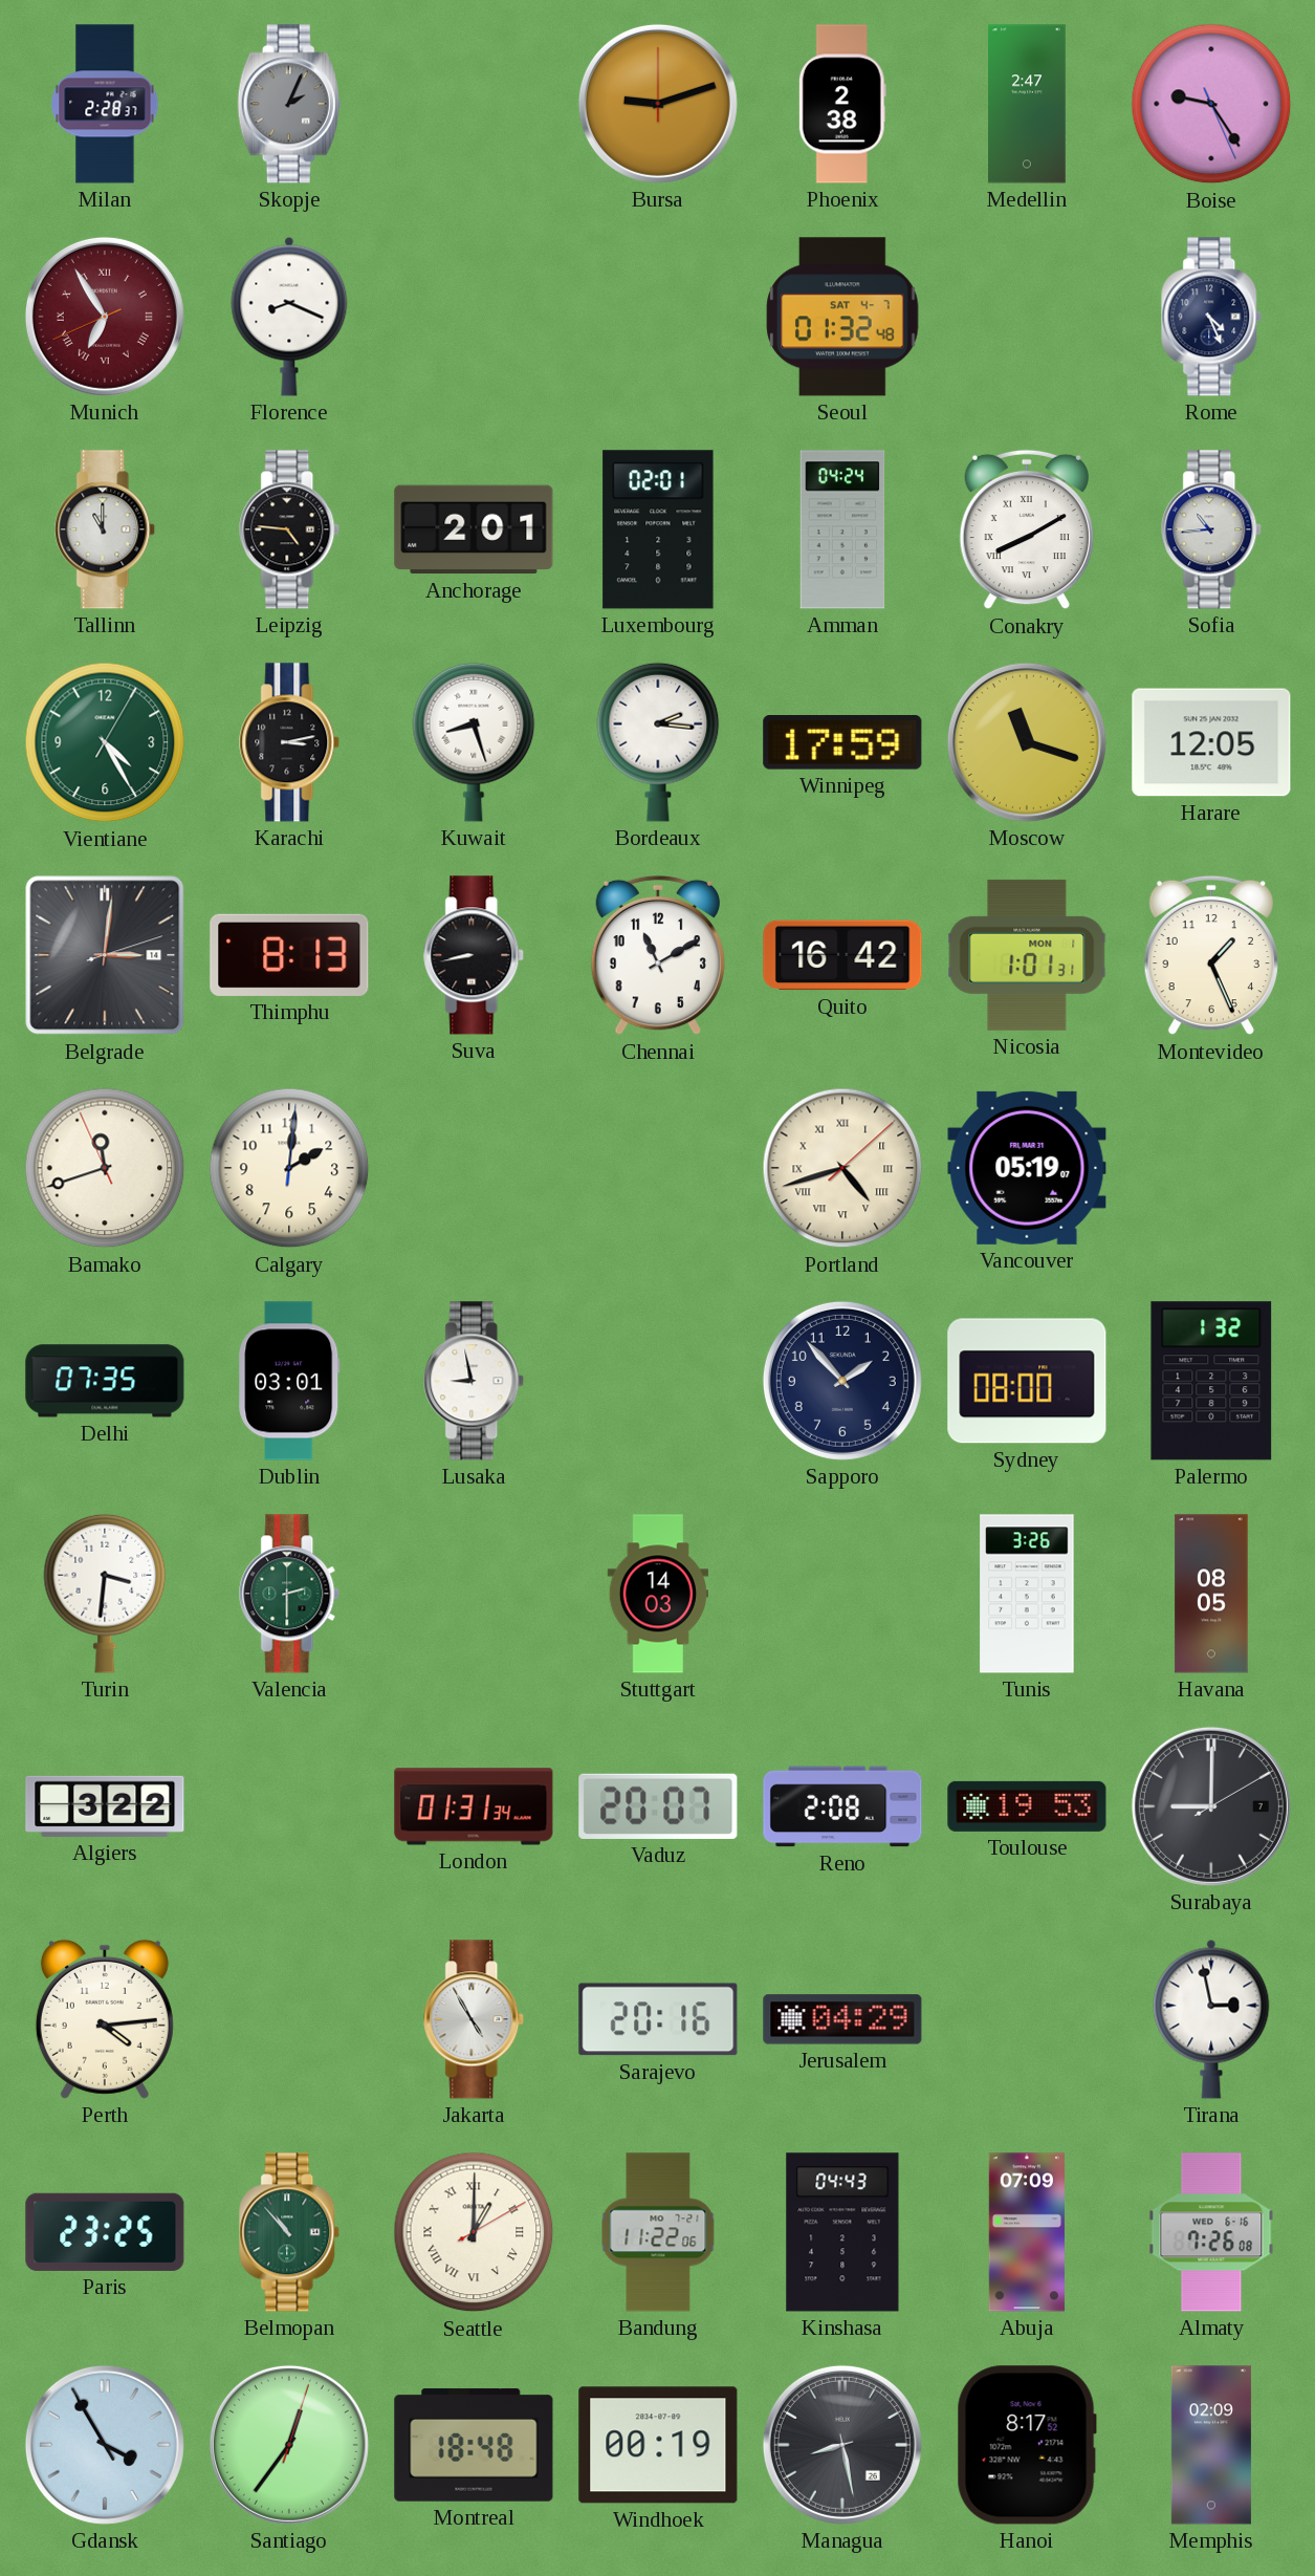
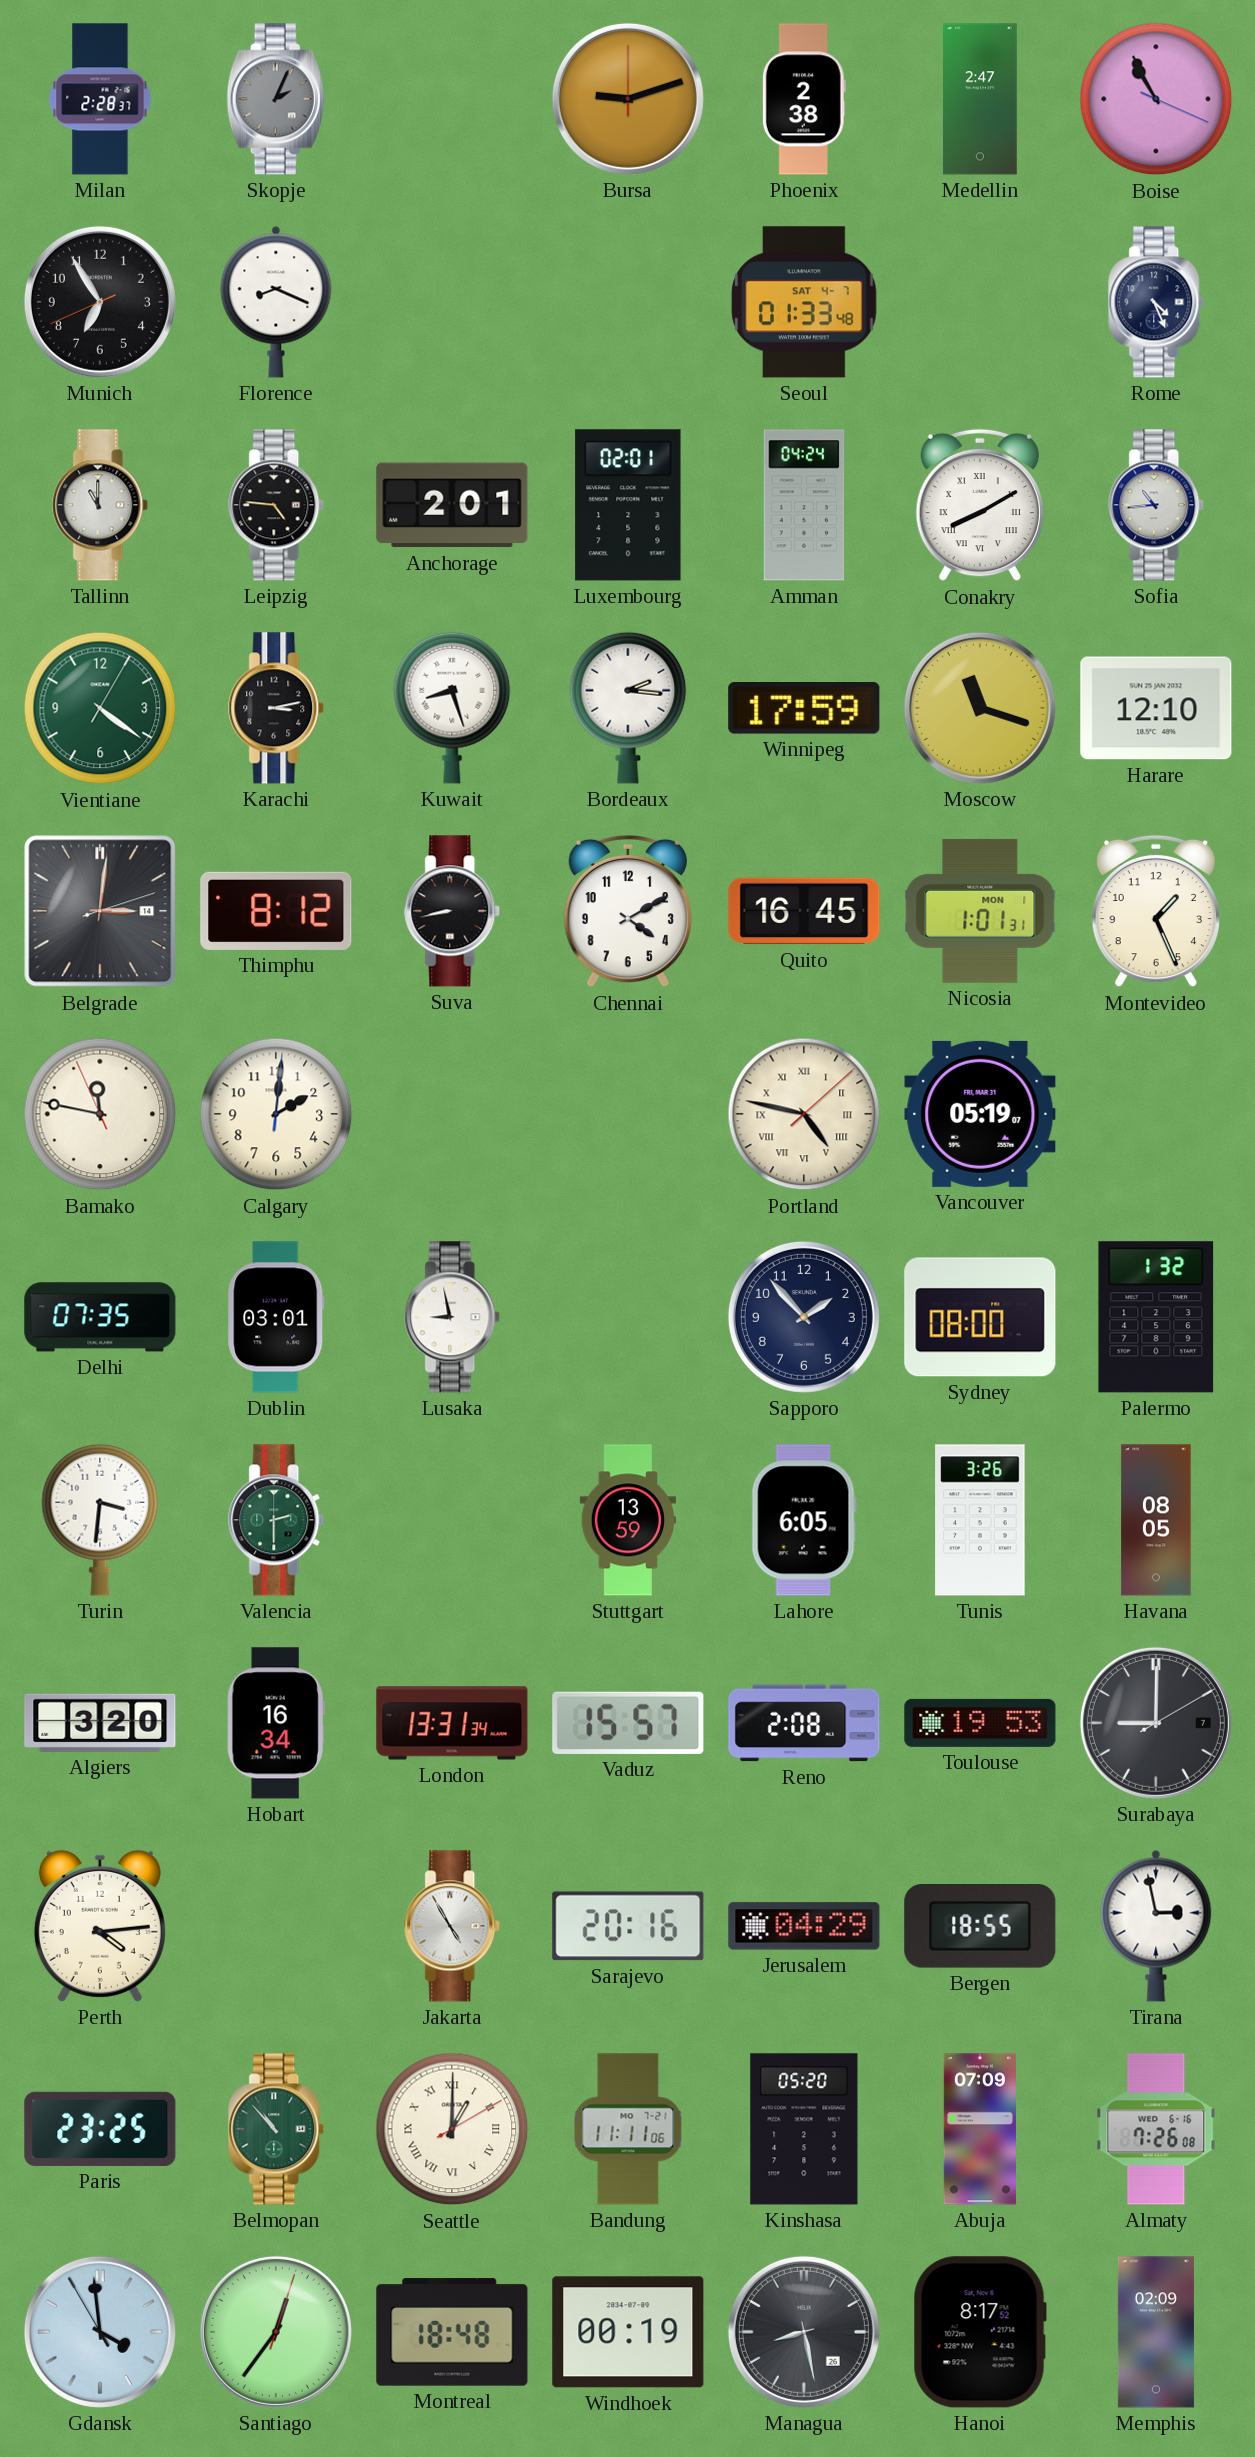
Boise: 9:24 -> 10:55 (1156, 99)
Munich dial: burgundy -> black (100, 302)
Munich numerals: Roman -> Arabic (100, 302)
Seoul: 01:32 -> 01:33 (804, 302)
Vientiane: 4:25 -> 4:21 (100, 708)
Harare: 12:05 -> 12:10 (1156, 708)
Thimphu: 8:13 -> 8:12 (276, 911)
Chennai: 11:10 -> 4:10 (628, 911)
Quito: 16:42 -> 16:45 (804, 911)
Bamako: 11:41 -> 11:46 (100, 1114)
Portland: 4:42 -> 4:47 (804, 1114)
Stuttgart: 14:03 -> 13:59 (627, 1520)
Lahore: none -> 6:05 (804, 1520)
Algiers: 3:22 -> 3:20 (100, 1723)
Hobart: none -> 16:34 (276, 1723)
London: 01:31 -> 13:31 (452, 1723)
Vaduz: 20:07 -> 15:57 (628, 1723)
Bergen: none -> 18:55 (980, 1926)
Bandung: 11:22 -> 11:11 (628, 2129)
Kinshasa: 04:43 -> 05:20 (804, 2129)
Gdansk: 3:54 -> 3:58 (100, 2332)
